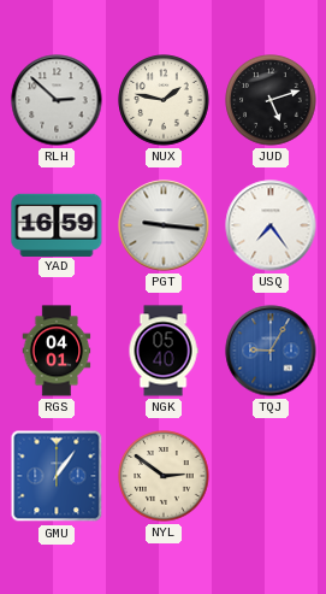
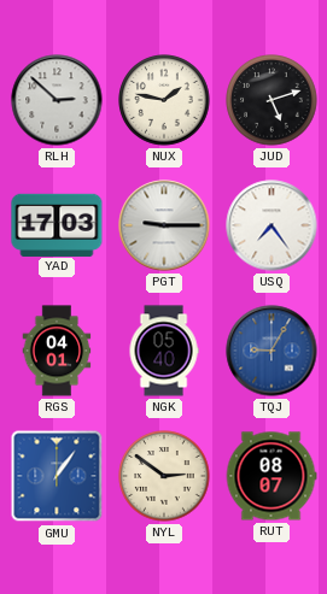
YAD: 16:59 -> 17:03 (57, 224)
PGT: 9:16 -> 9:15 (164, 225)
RUT: none -> 08:07 (271, 476)
